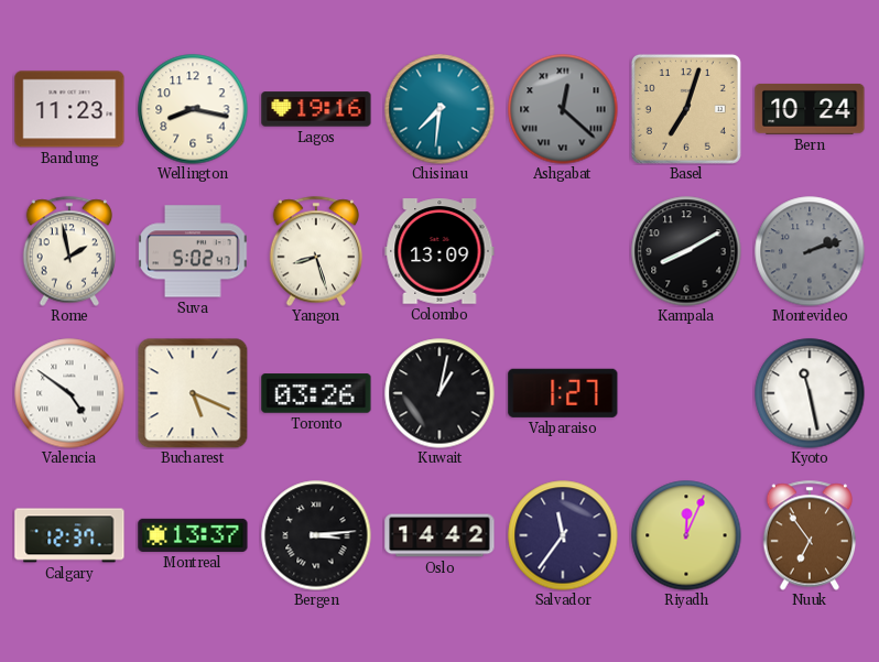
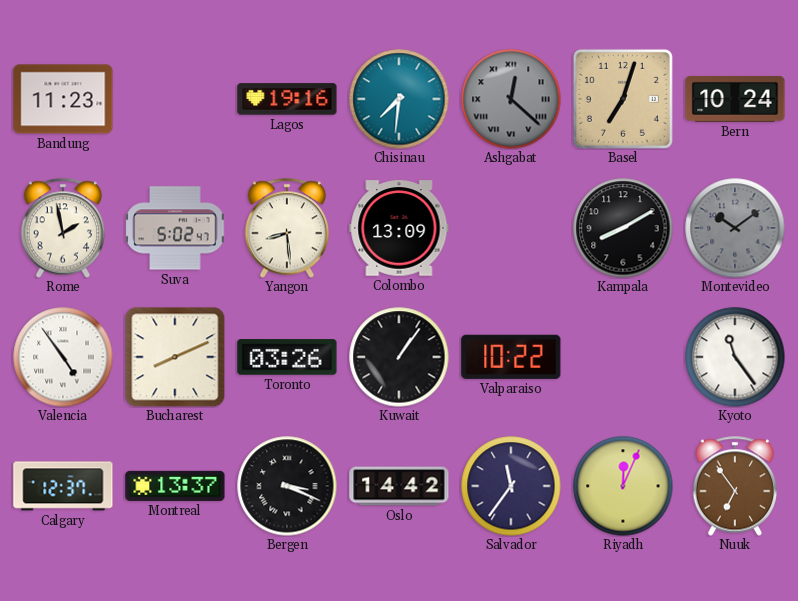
Wellington: 8:17 -> none (193, 109)
Yangon: 8:27 -> 8:29 (287, 228)
Montevideo: 2:12 -> 10:09 (735, 228)
Valencia: 4:51 -> 4:54 (63, 357)
Bucharest: 5:19 -> 8:11 (175, 357)
Kuwait: 1:02 -> 1:06 (399, 357)
Valparaiso: 1:27 -> 10:22 (511, 357)
Kyoto: 11:28 -> 11:24 (735, 357)
Bergen: 3:14 -> 3:19 (287, 486)
